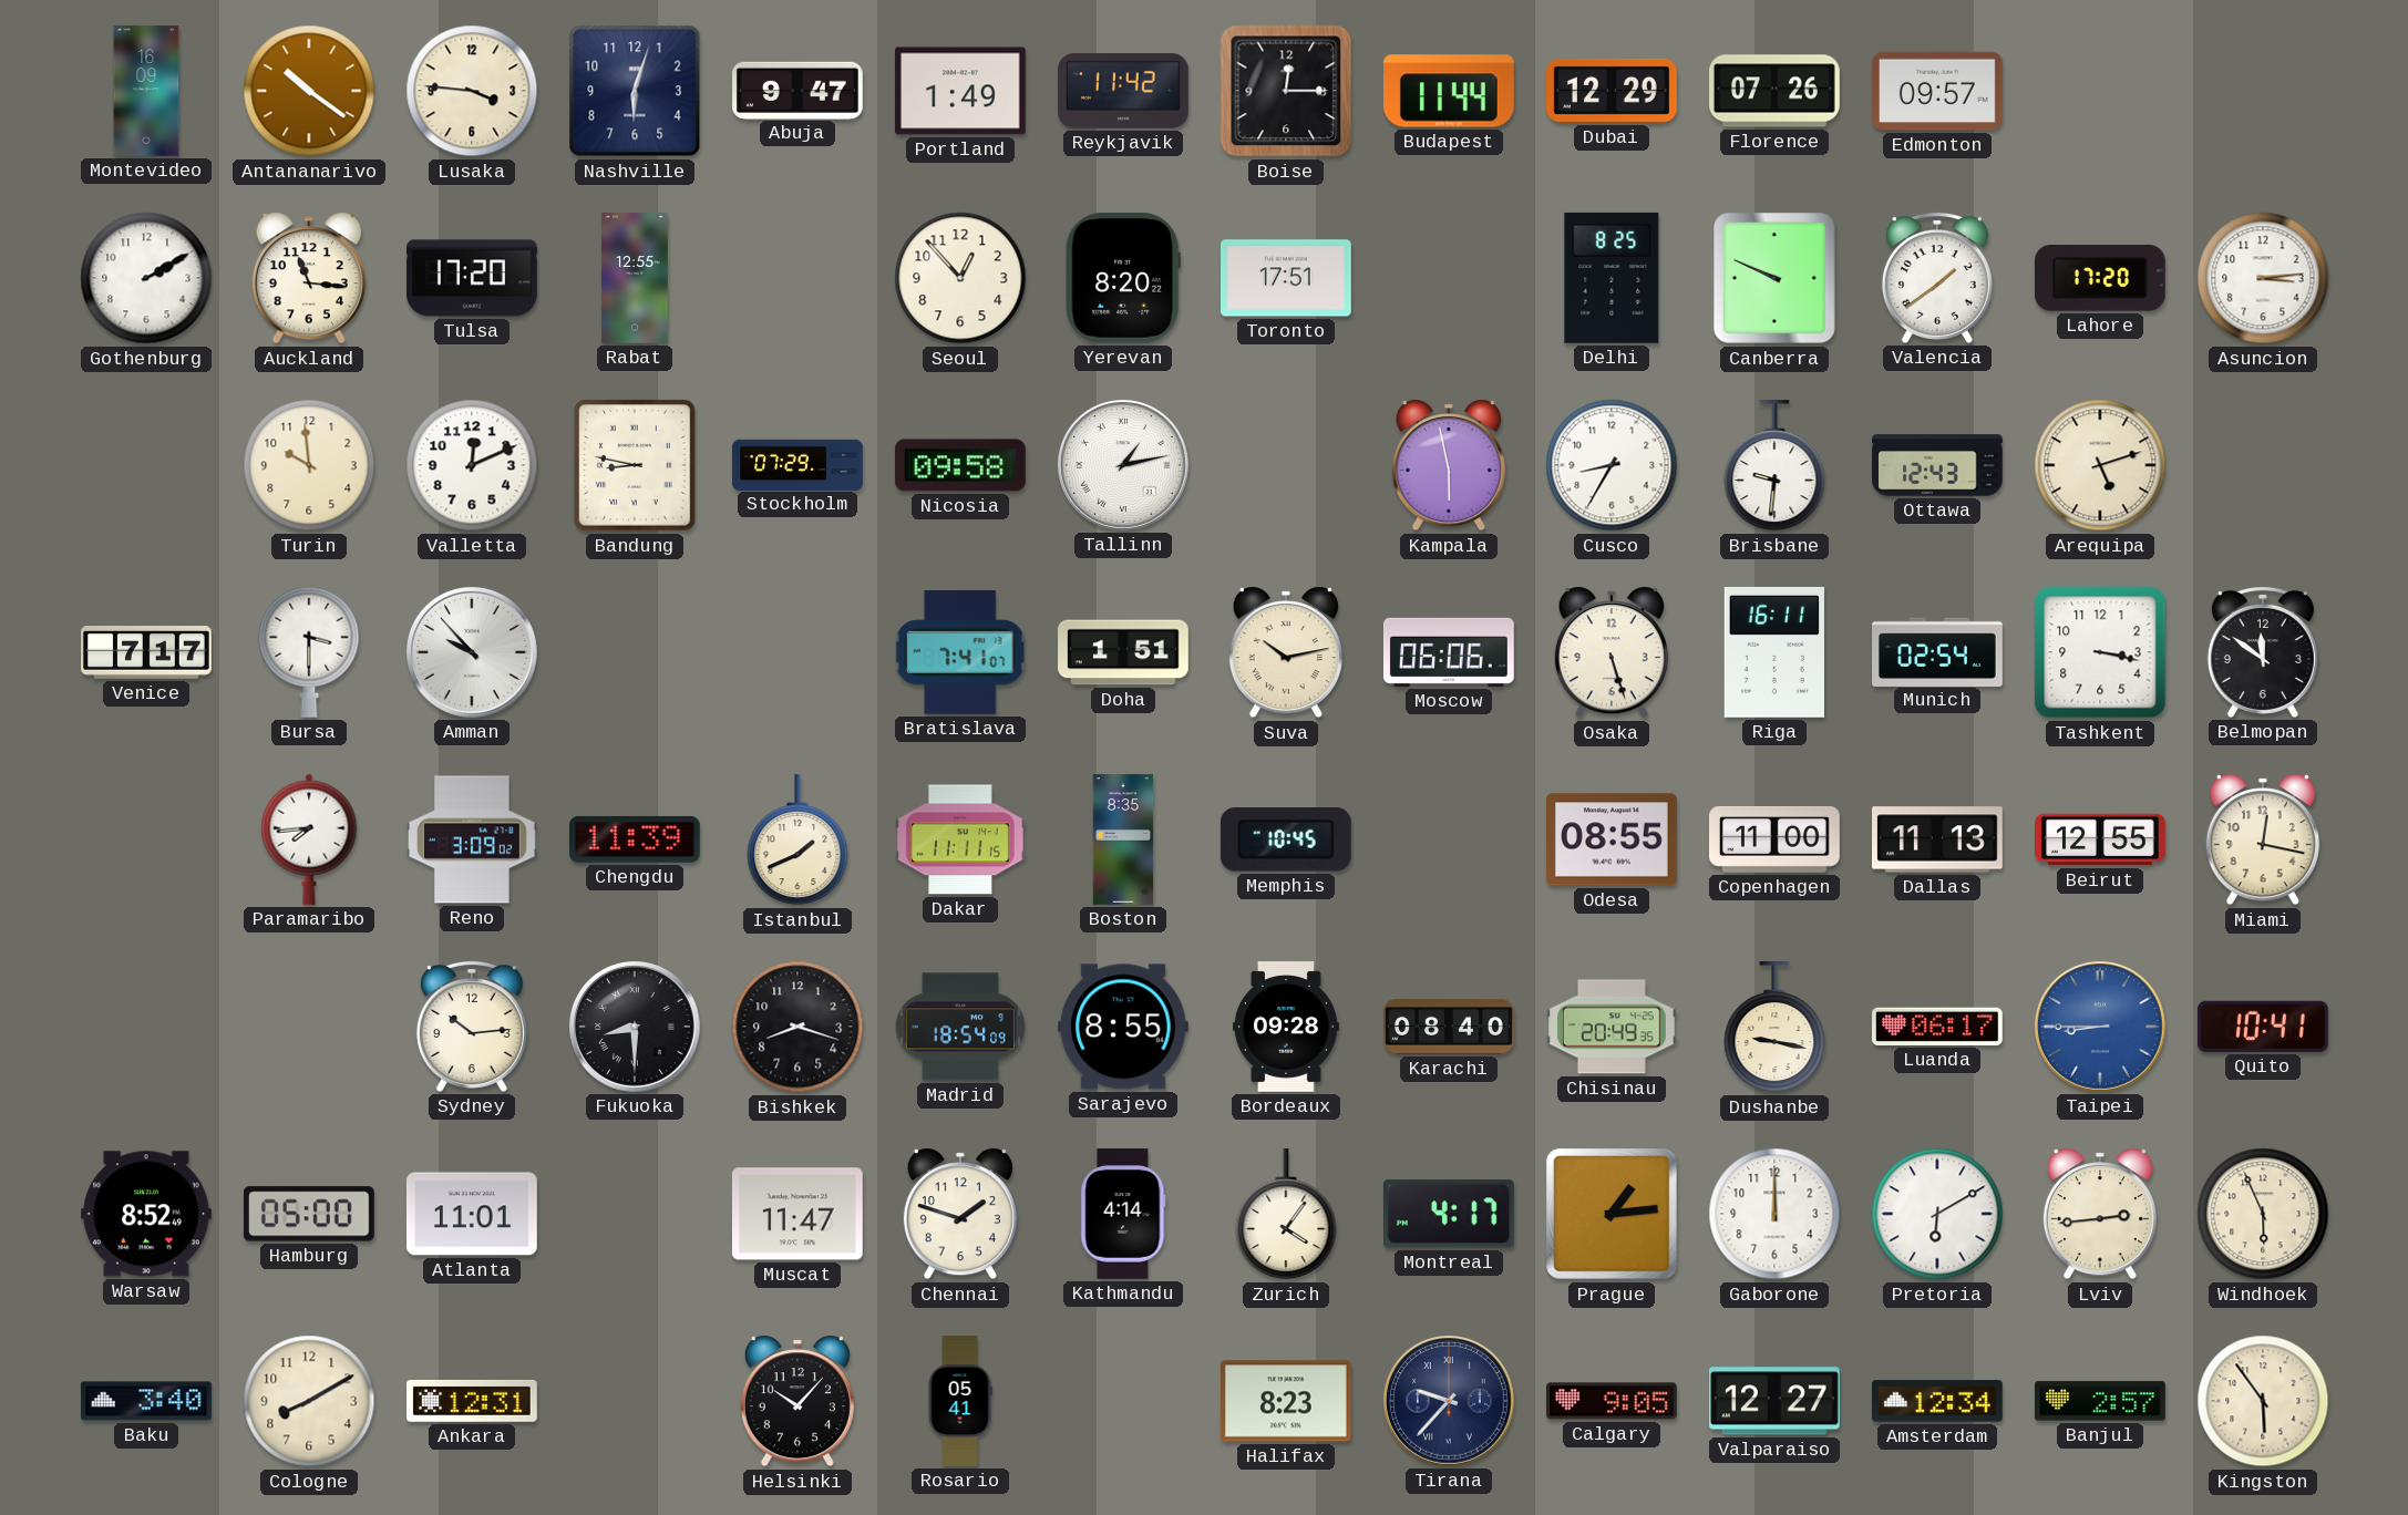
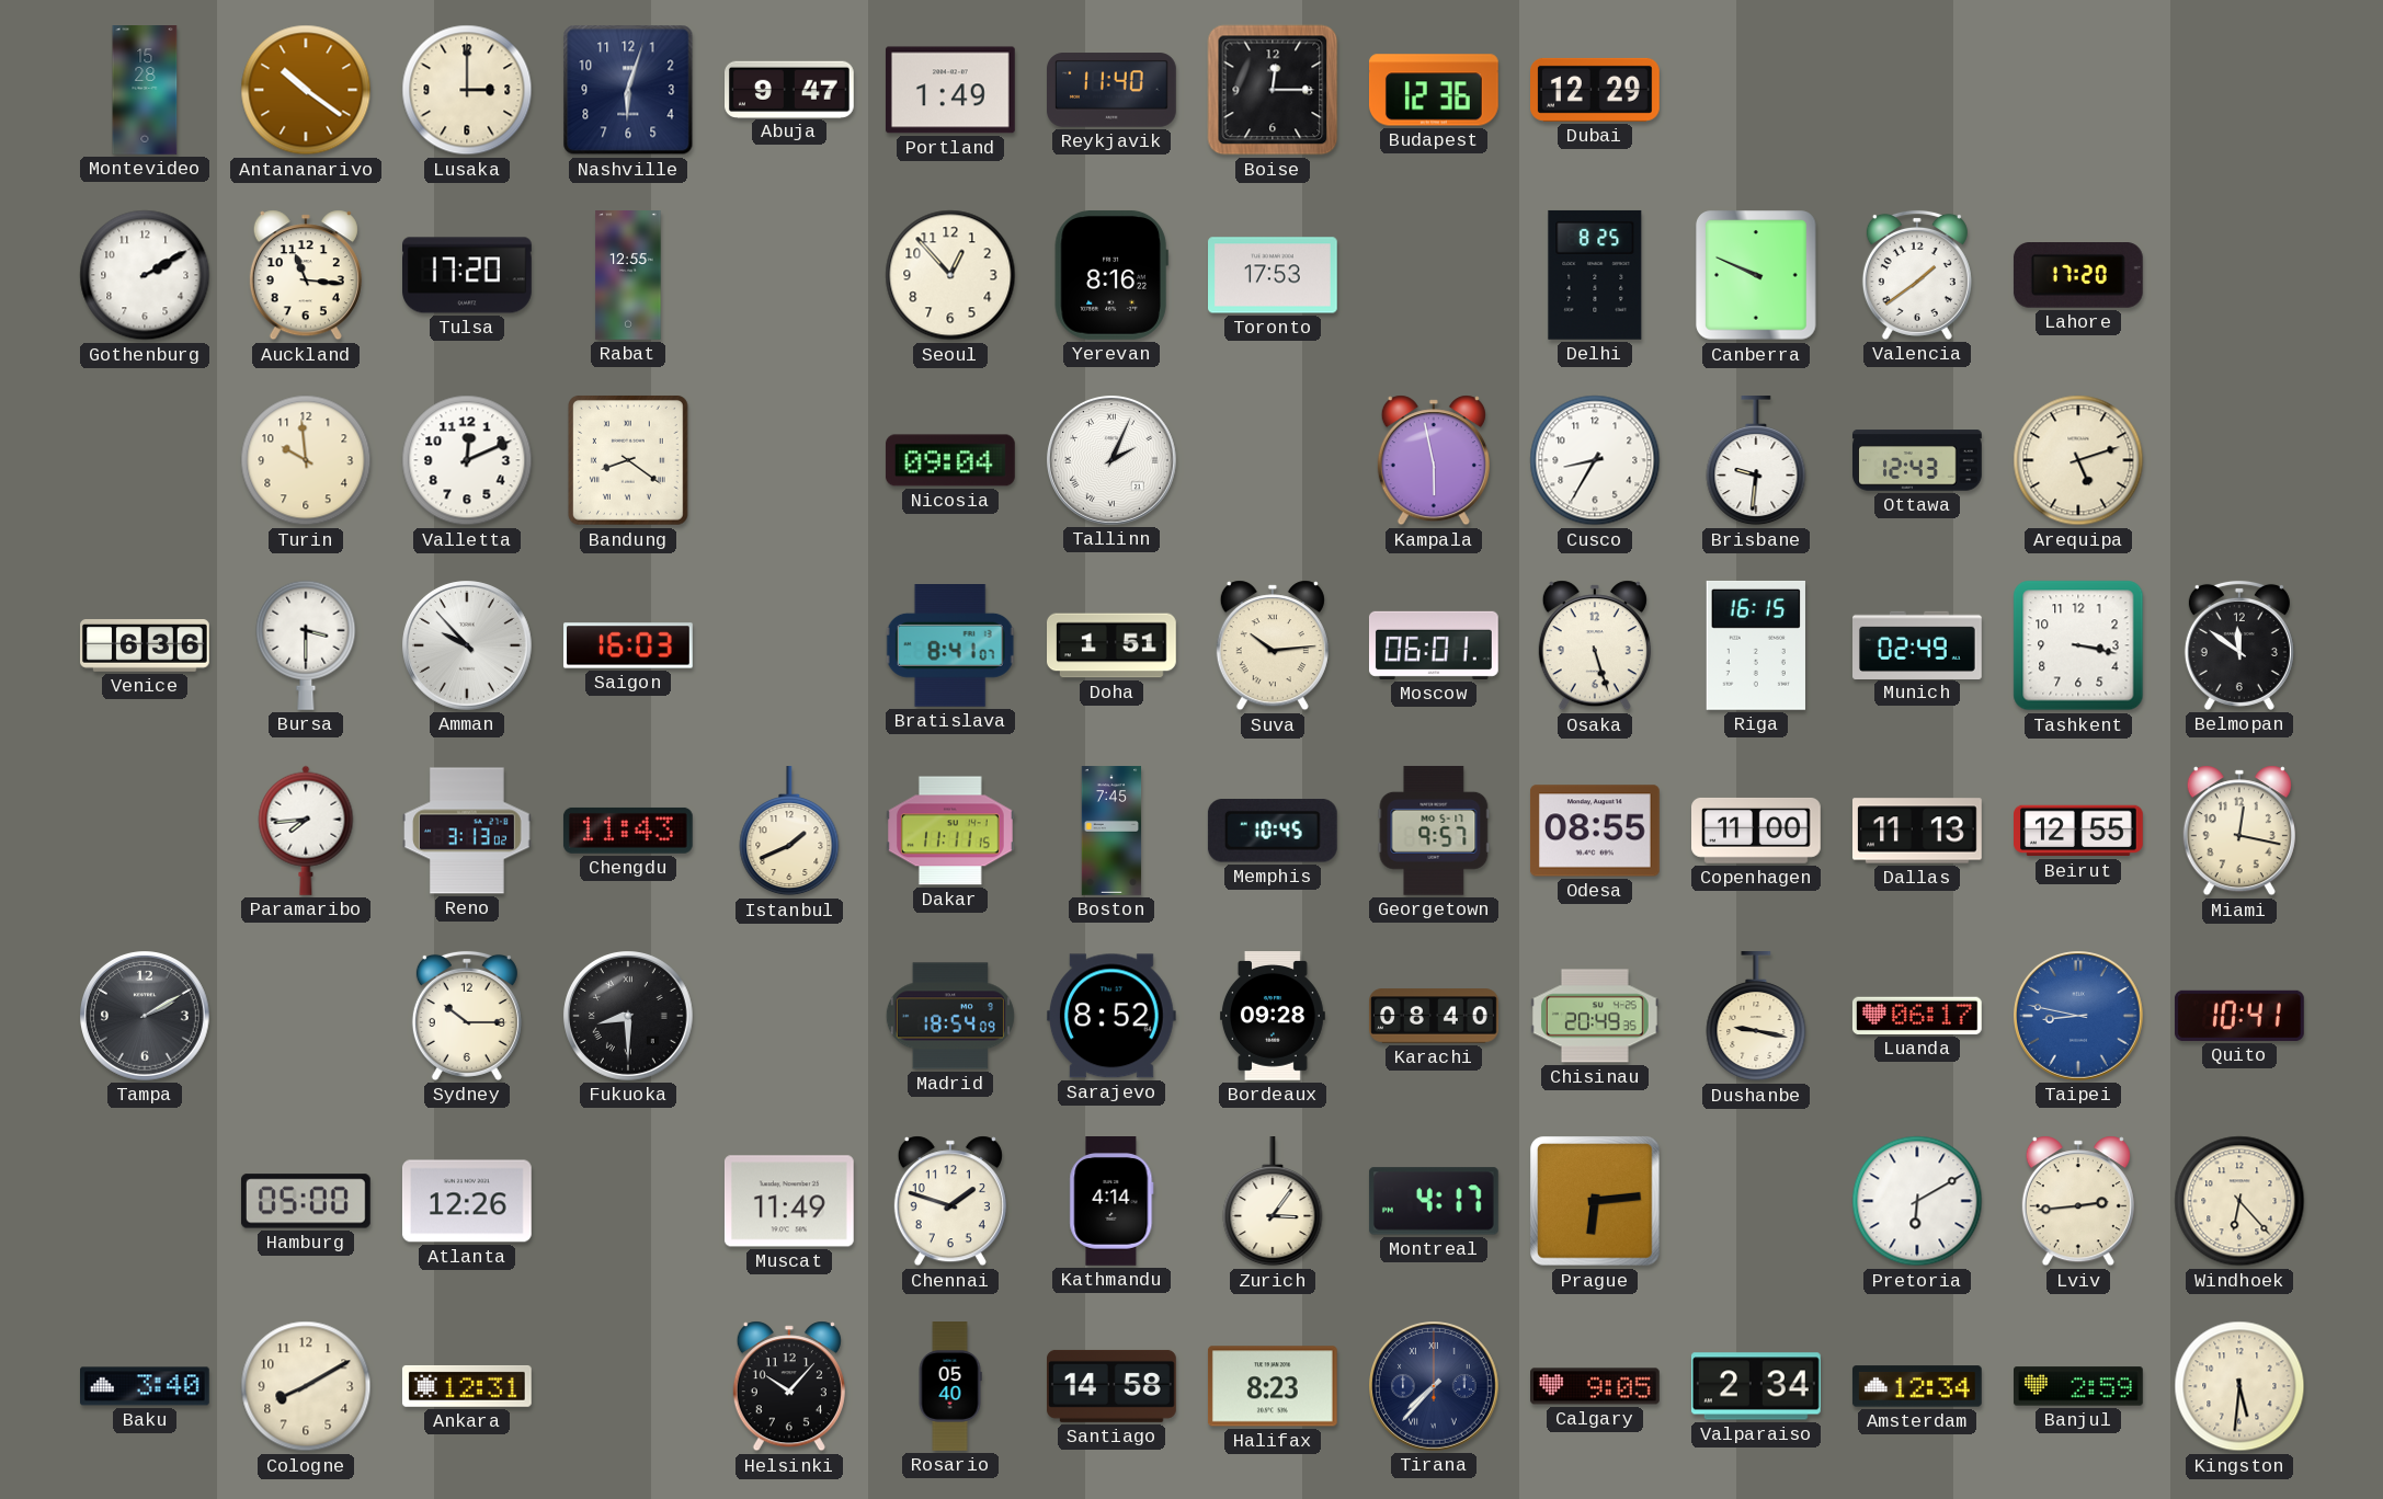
Montevideo: 16:09 -> 15:28 (145, 90)
Lusaka: 3:46 -> 3:00 (467, 90)
Reykjavik: 11:42 -> 11:40 (1113, 90)
Budapest: 11:44 -> 12:36 (1434, 90)
Florence: 07:26 -> none (1776, 91)
Edmonton: 09:57 -> none (1938, 91)
Yerevan: 8:20 -> 8:16 (1111, 275)
Toronto: 17:51 -> 17:53 (1274, 275)
Asuncion: 3:14 -> none (2263, 278)
Bandung: 8:47 -> 8:21 (629, 461)
Stockholm: 07:29 -> none (797, 464)
Nicosia: 09:58 -> 09:04 (950, 460)
Tallinn: 1:13 -> 2:04 (1113, 461)
Venice: 7:17 -> 6:36 (146, 646)
Saigon: none -> 16:03 (629, 645)
Bratislava: 7:41 -> 8:41 (950, 646)
Suva: 10:13 -> 10:14 (1273, 645)
Moscow: 06:06 -> 06:01 (1434, 645)
Riga: 16:11 -> 16:15 (1755, 645)
Munich: 02:54 -> 02:49 (1918, 644)
Reno: 3:09 -> 3:13 (468, 831)
Chengdu: 11:39 -> 11:43 (628, 831)
Boston: 8:35 -> 7:45 (1111, 831)
Georgetown: none -> 9:57 (1434, 831)
Tampa: none -> 2:10 (146, 1017)
Sydney: 10:14 -> 10:15 (467, 1016)
Bishkek: 8:18 -> none (797, 1027)
Sarajevo: 8:55 -> 8:52 (1111, 1016)
Taipei: 8:45 -> 8:47 (2079, 1017)
Warsaw: 8:52 -> none (146, 1214)
Atlanta: 11:01 -> 12:26 (467, 1201)
Muscat: 11:47 -> 11:49 (789, 1201)
Zurich: 4:06 -> 3:06 (1273, 1202)
Prague: 1:14 -> 6:14 (1595, 1201)
Gaborone: 12:00 -> none (1774, 1214)
Windhoek: 5:56 -> 6:23 (2239, 1201)
Rosario: 05:41 -> 05:40 (950, 1386)
Santiago: none -> 14:58 (1113, 1386)
Tirana: 9:37 -> 7:37 (1435, 1387)
Valparaiso: 12:27 -> 2:34 (1756, 1386)
Banjul: 2:57 -> 2:59 (2079, 1386)
Kingston: 5:54 -> 5:31 (2239, 1386)
